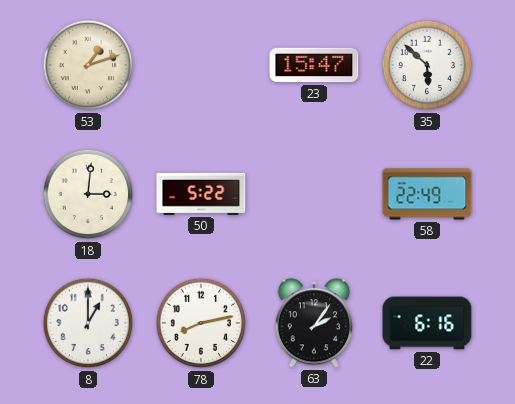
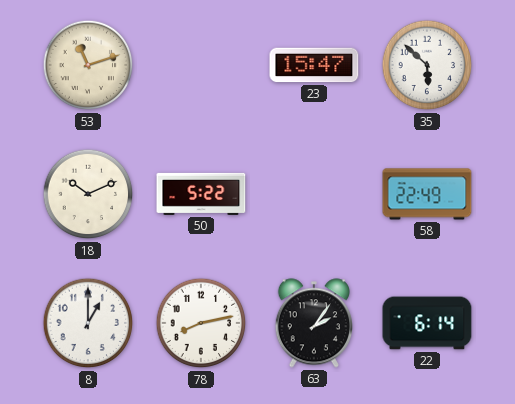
53: 1:12 -> 11:12 (88, 65)
18: 3:01 -> 10:11 (88, 194)
22: 6:16 -> 6:14 (427, 323)
